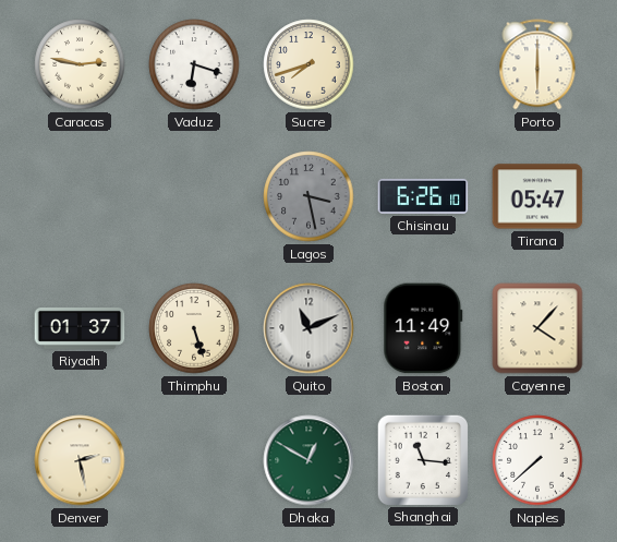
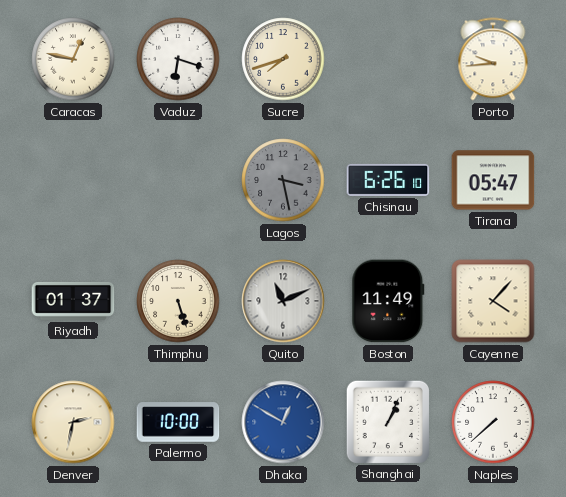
Caracas: 2:47 -> 12:47 (73, 59)
Porto: 6:00 -> 9:44 (493, 59)
Denver: 2:28 -> 2:32 (73, 422)
Palermo: none -> 10:00 (178, 422)
Dhaka dial: green -> blue (283, 422)
Shanghai: 11:16 -> 1:04 (387, 421)
